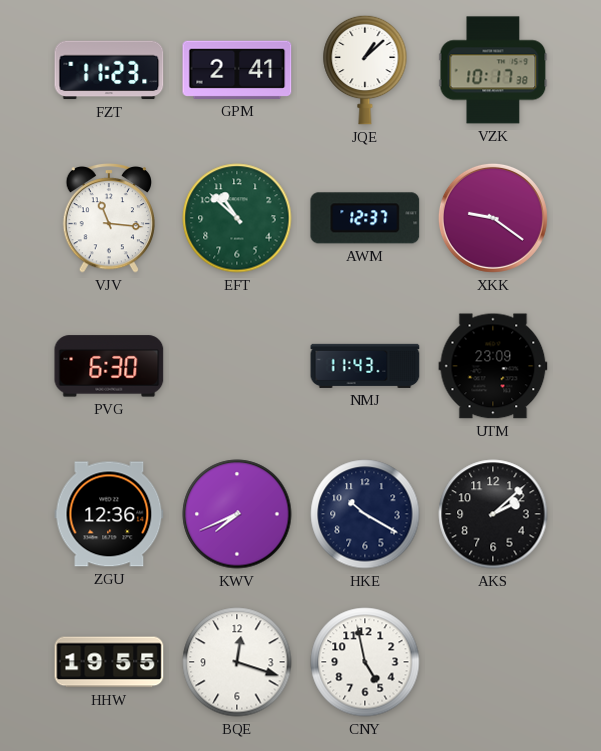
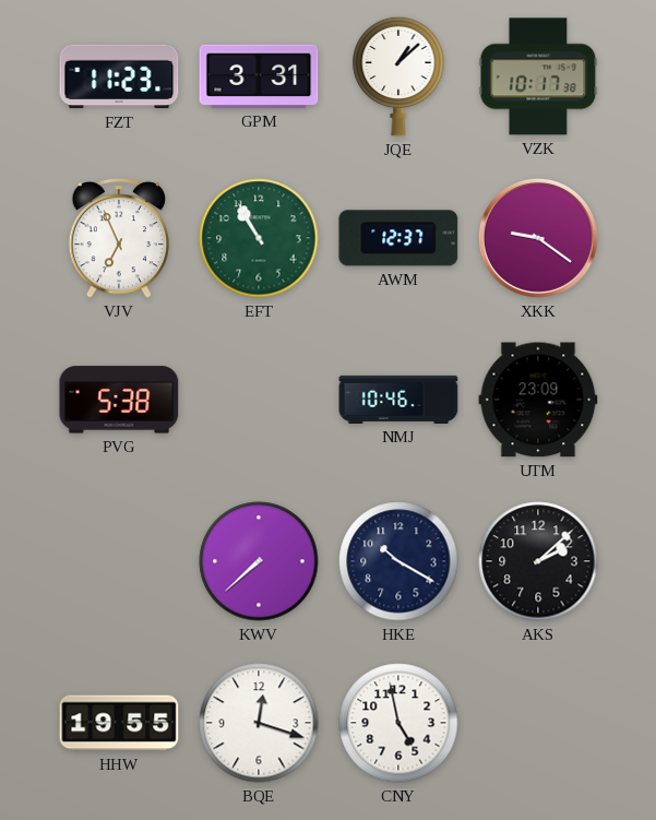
GPM: 2:41 -> 3:31 (259, 76)
VJV: 11:16 -> 6:56 (118, 239)
EFT: 10:52 -> 10:55 (259, 238)
PVG: 6:30 -> 5:38 (119, 400)
NMJ: 11:43 -> 10:46 (398, 400)
ZGU: 12:36 -> none (109, 514)
KWV: 7:41 -> 7:38 (259, 561)
